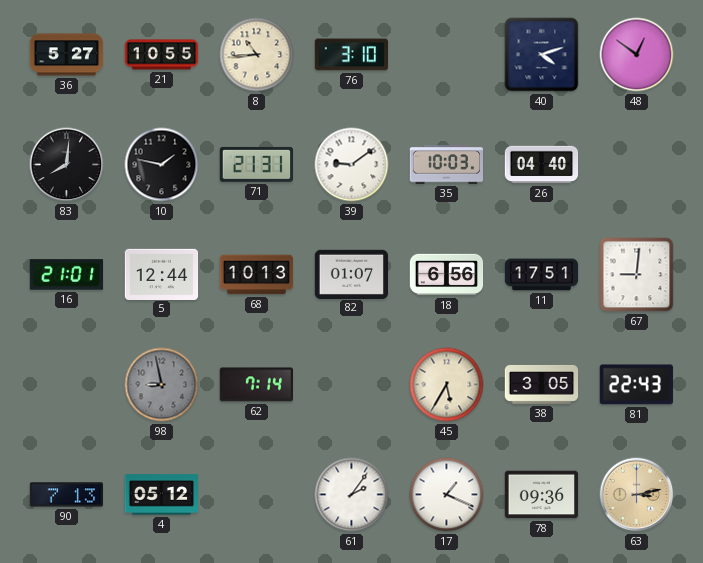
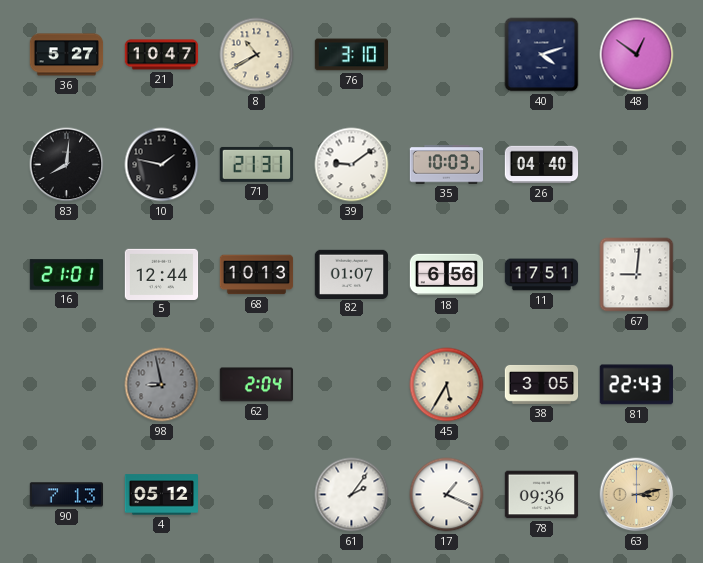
21: 10:55 -> 10:47 (162, 55)
8: 10:44 -> 10:40 (257, 55)
62: 7:14 -> 2:04 (256, 385)
